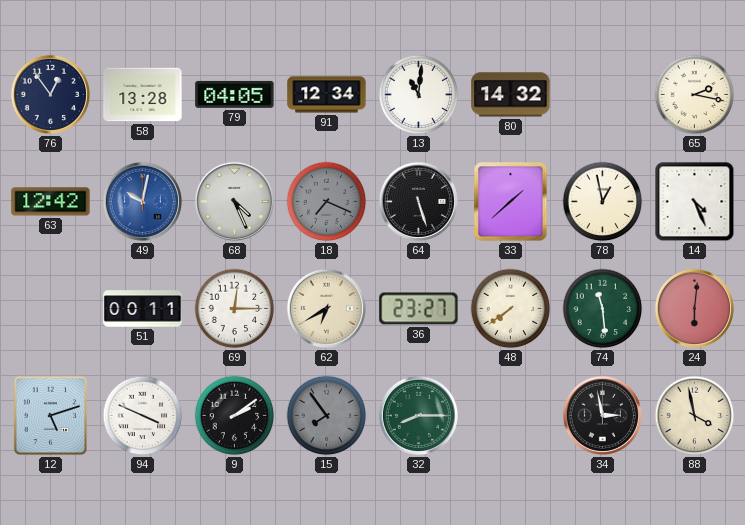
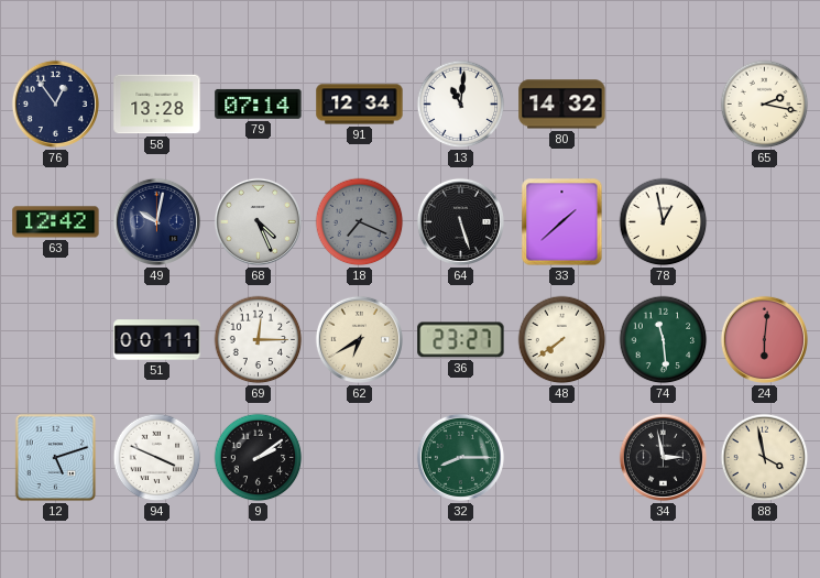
79: 04:05 -> 07:14 (259, 103)
49 dial: blue -> navy (156, 221)
14: 4:26 -> none (695, 202)
15: 7:54 -> none (327, 416)
